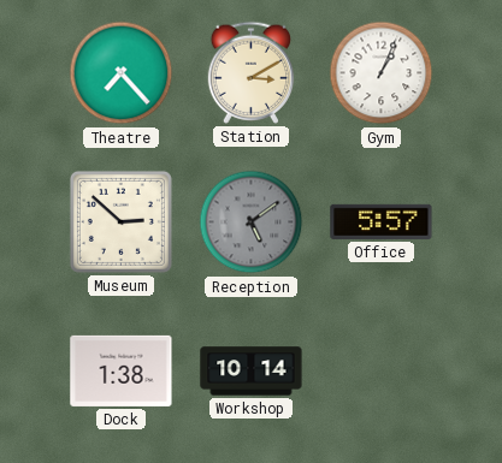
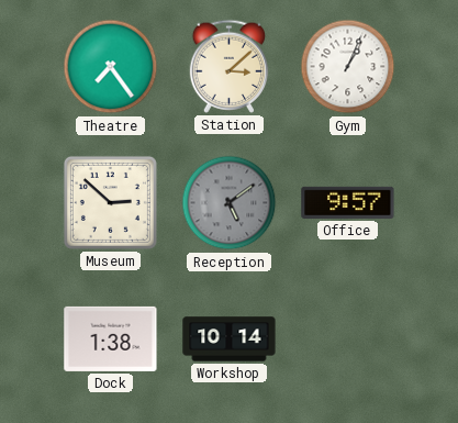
Theatre: 7:23 -> 7:24 (111, 67)
Station: 3:10 -> 3:08 (230, 66)
Office: 5:57 -> 9:57 (348, 202)
